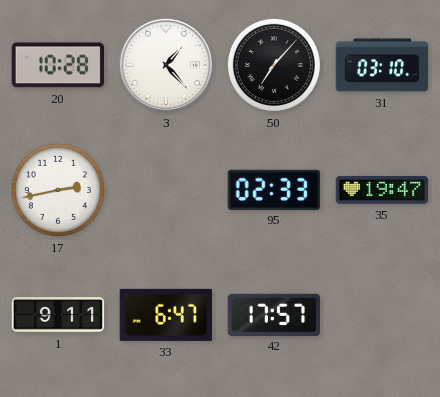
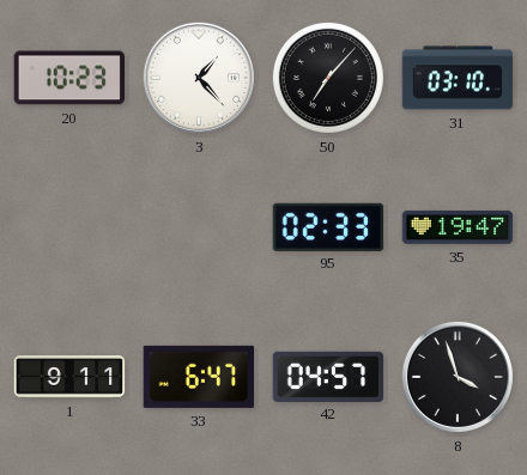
20: 10:28 -> 10:23 (68, 78)
17: 2:43 -> none (58, 190)
42: 17:57 -> 04:57 (328, 376)
8: none -> 3:57 (458, 377)
